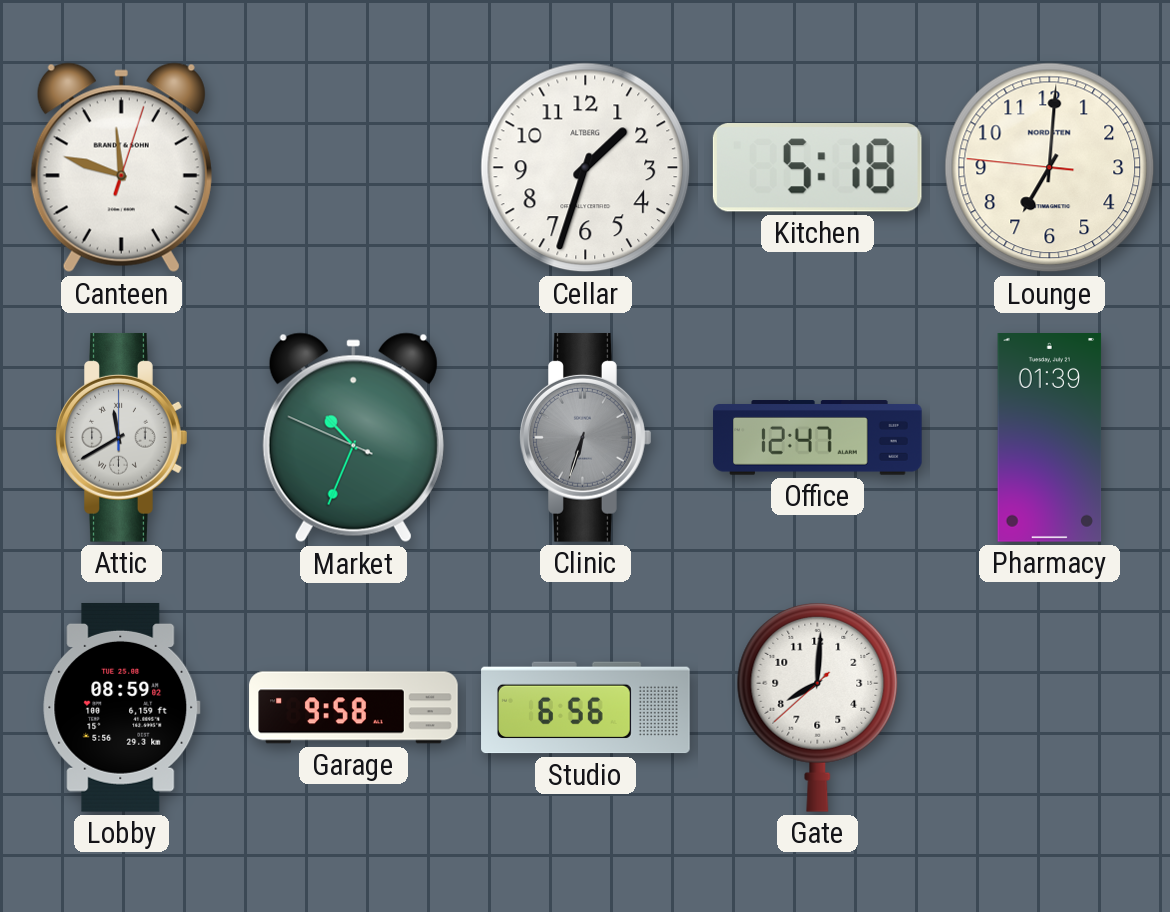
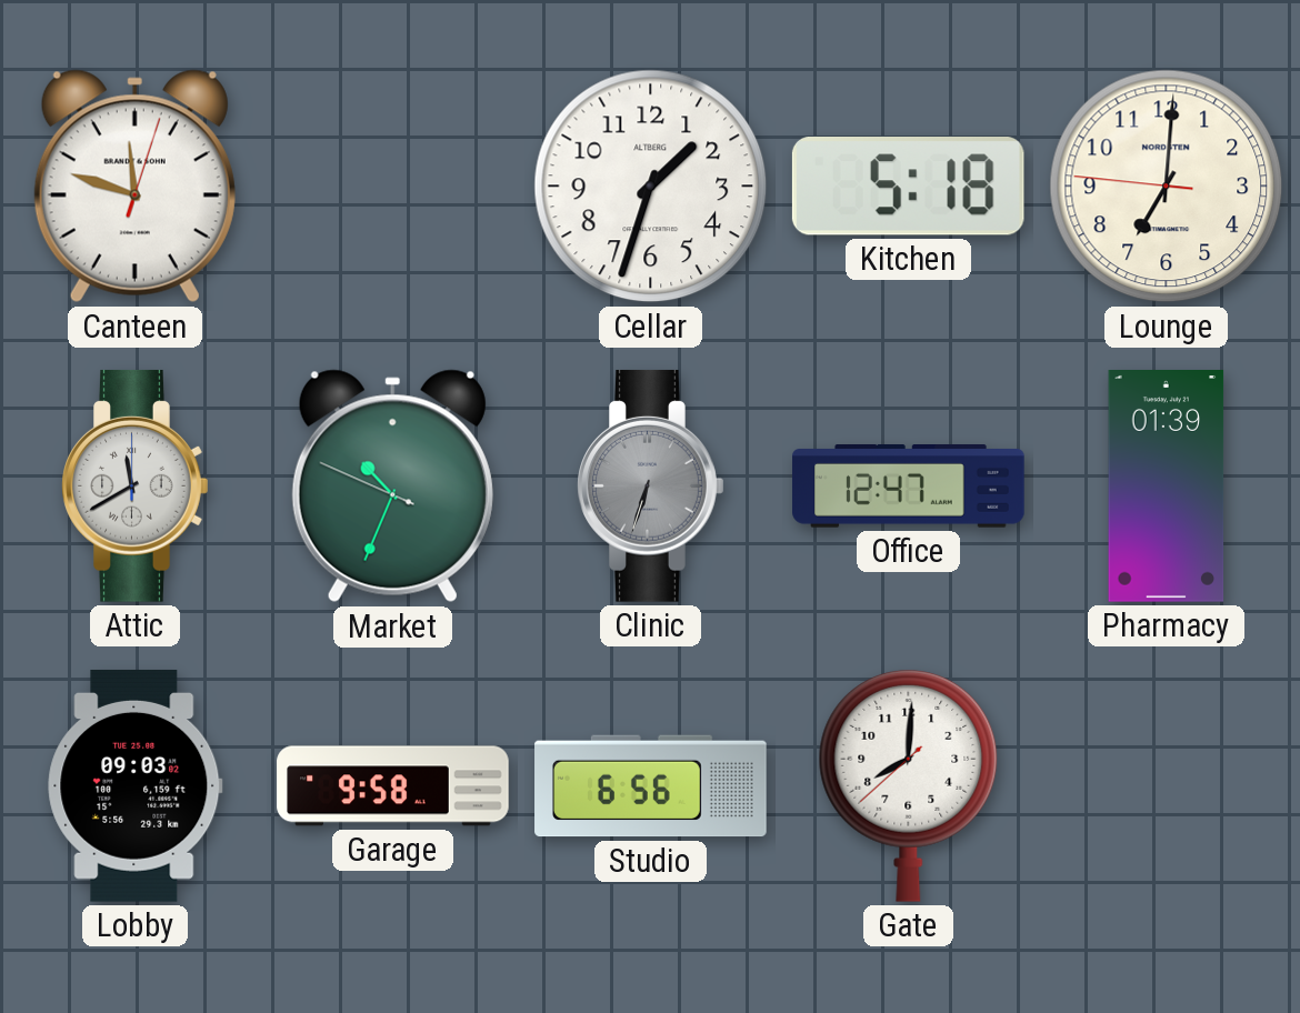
Lobby: 08:59 -> 09:03 (136, 785)
